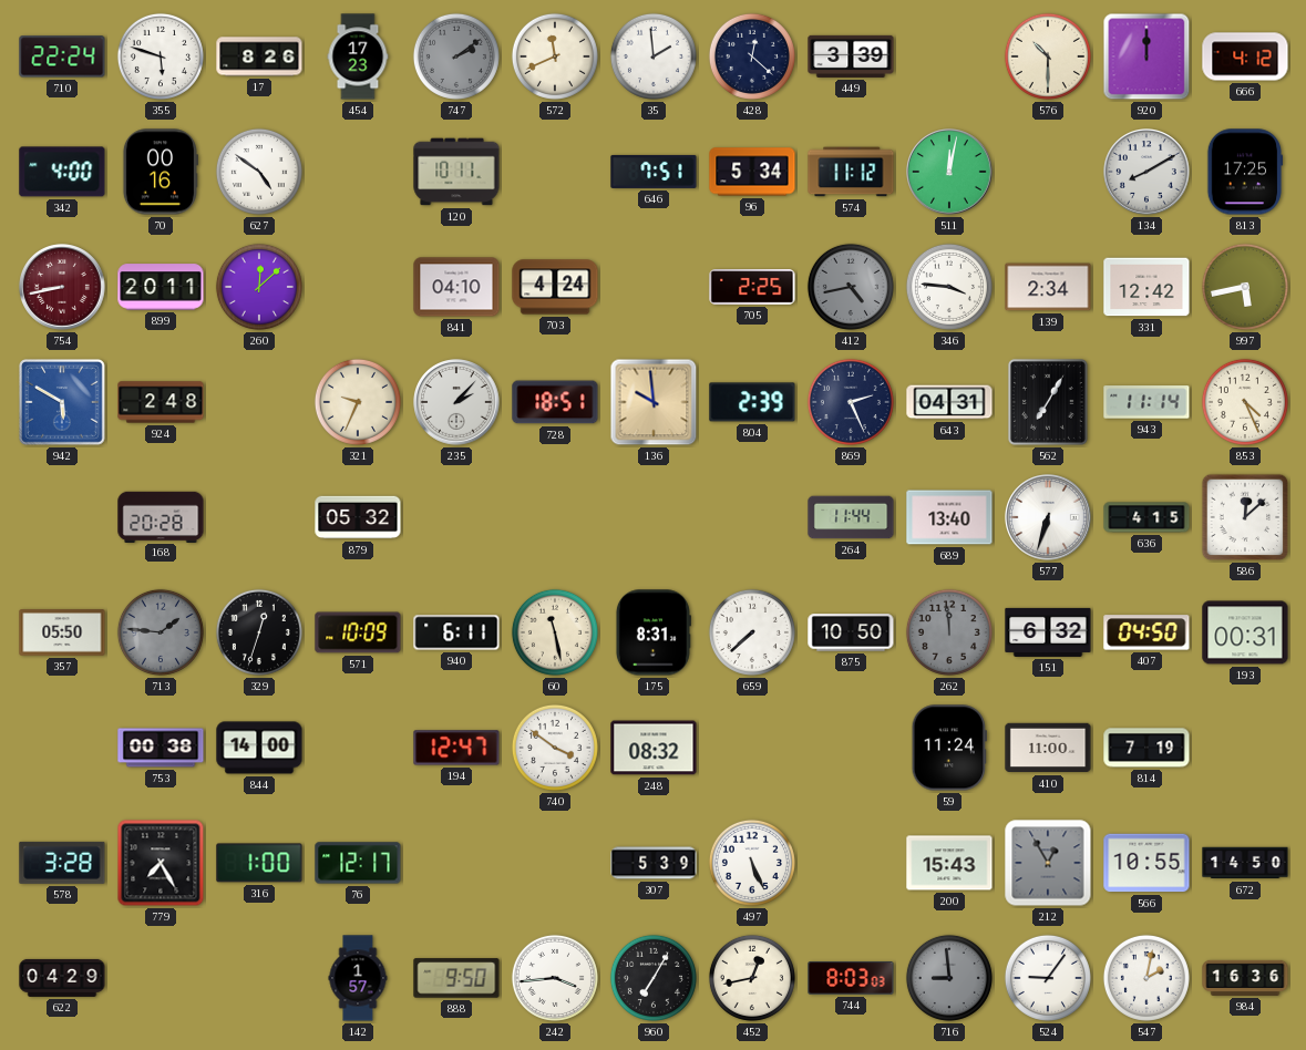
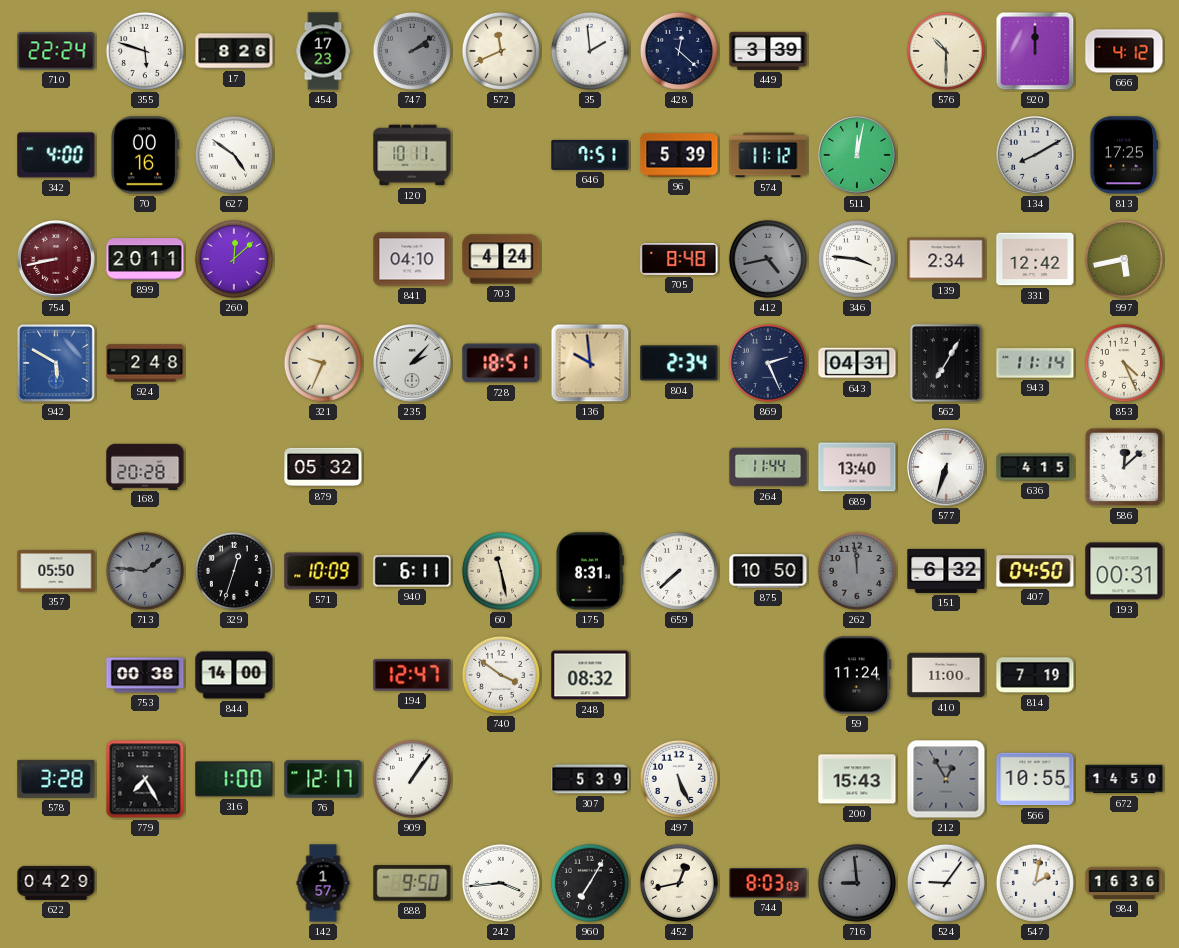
96: 5:34 -> 5:39 (679, 155)
705: 2:25 -> 8:48 (679, 259)
804: 2:39 -> 2:34 (679, 363)
909: none -> 1:06 (412, 779)
